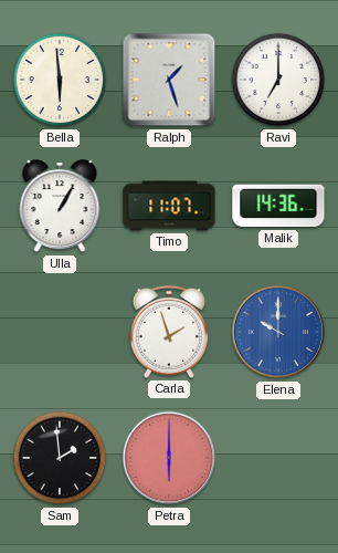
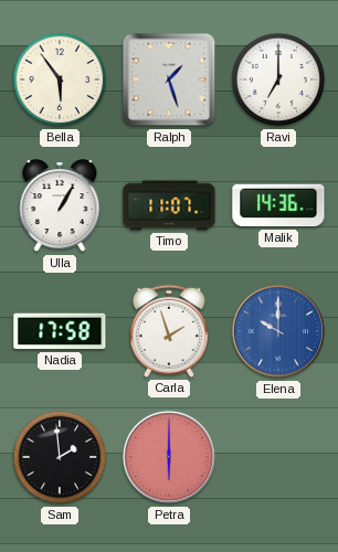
Bella: 5:59 -> 5:54 (60, 79)
Nadia: none -> 17:58 (60, 331)
